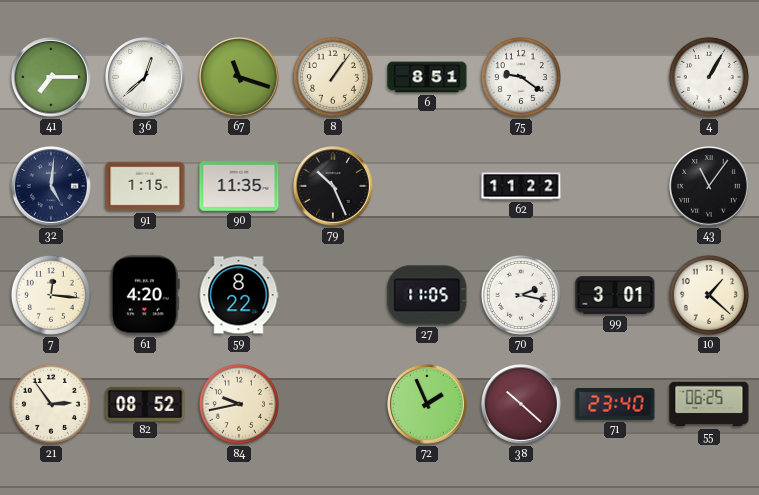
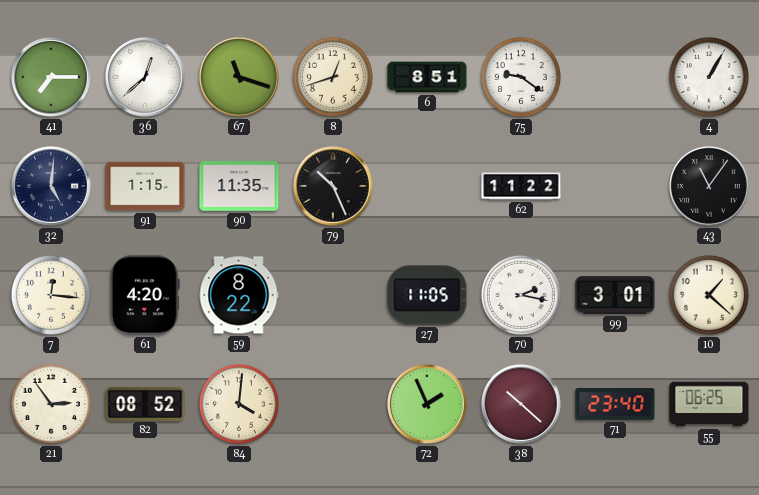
8: 1:06 -> 12:42 (333, 77)
84: 9:43 -> 4:01 (239, 404)
